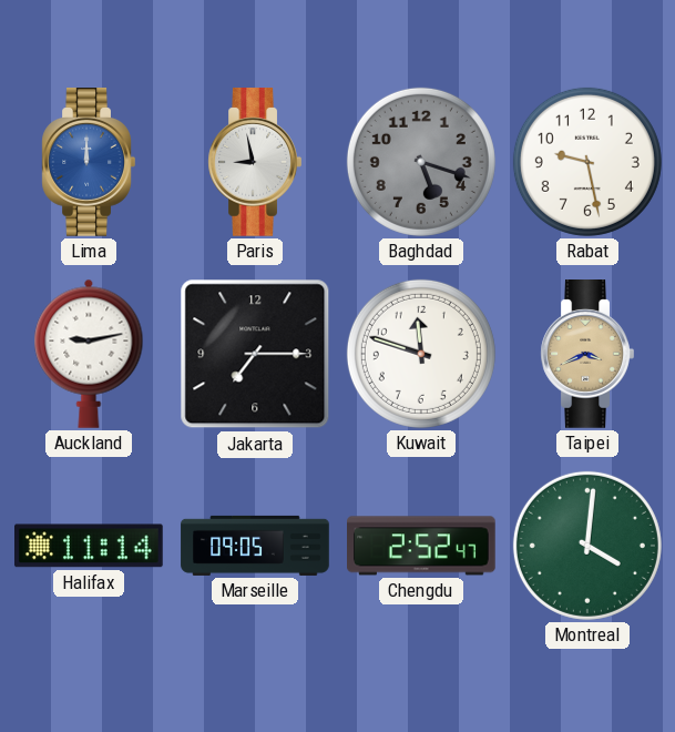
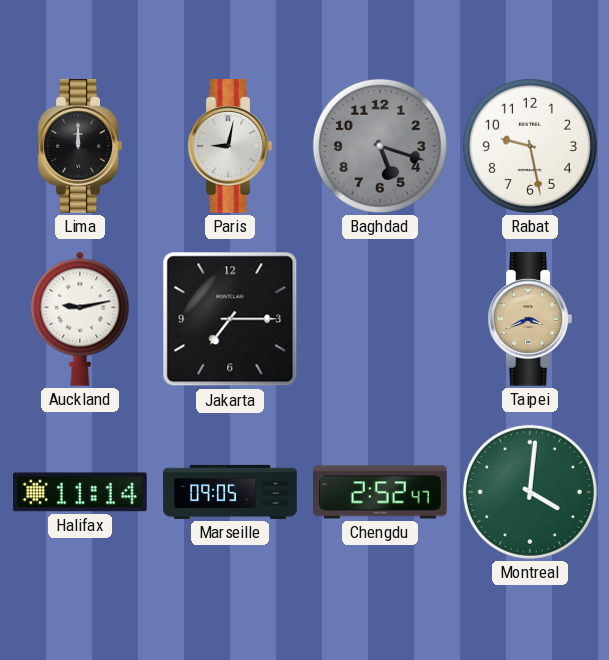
Lima dial: blue -> black (80, 147)
Paris: 8:58 -> 9:02 (230, 147)
Kuwait: 11:48 -> none (421, 354)
